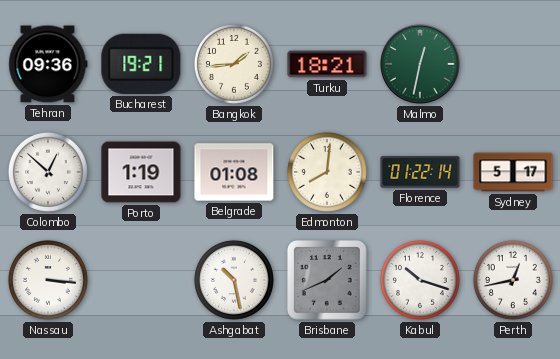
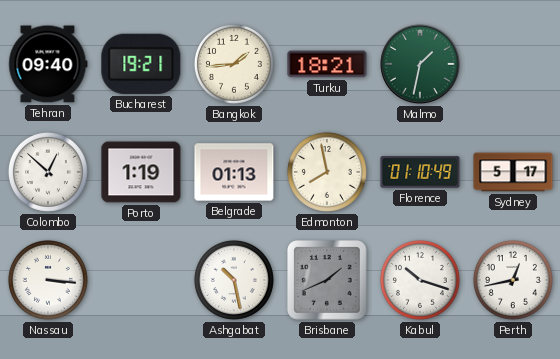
Tehran: 09:36 -> 09:40 (48, 64)
Malmo: 12:32 -> 1:32 (420, 64)
Belgrade: 01:08 -> 01:13 (234, 172)
Edmonton: 8:01 -> 7:58 (327, 172)
Florence: 01:22 -> 01:10 (420, 172)
